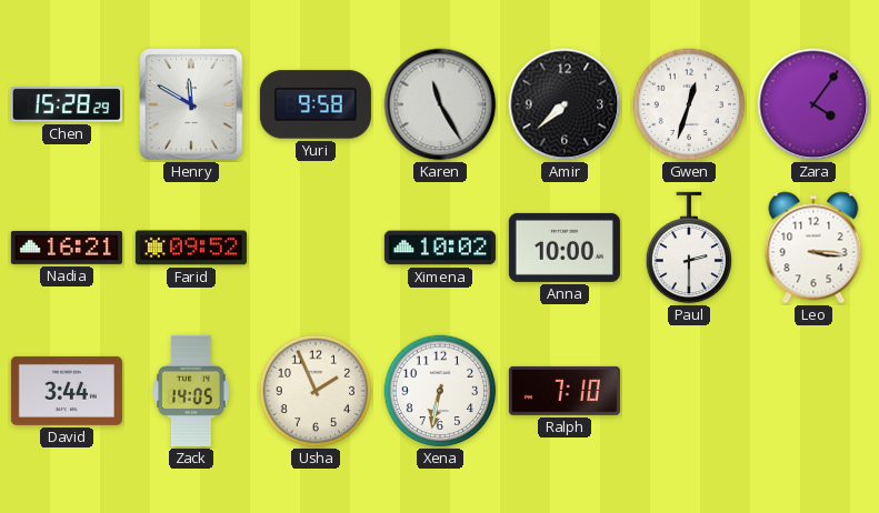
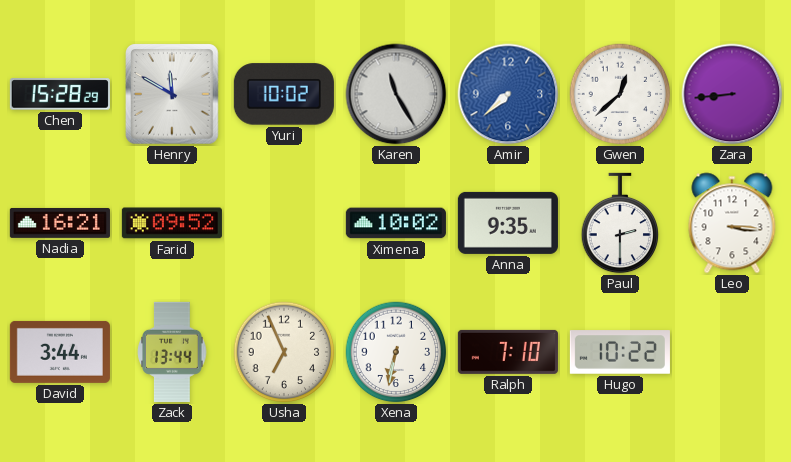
Yuri: 9:58 -> 10:02 (284, 94)
Amir dial: black -> blue (508, 94)
Gwen: 12:33 -> 12:38 (620, 94)
Zara: 4:06 -> 8:44 (732, 94)
Anna: 10:00 -> 9:35 (508, 223)
Zack: 14:05 -> 13:44 (172, 352)
Usha: 1:56 -> 6:56 (284, 352)
Hugo: none -> 10:22 (620, 352)
